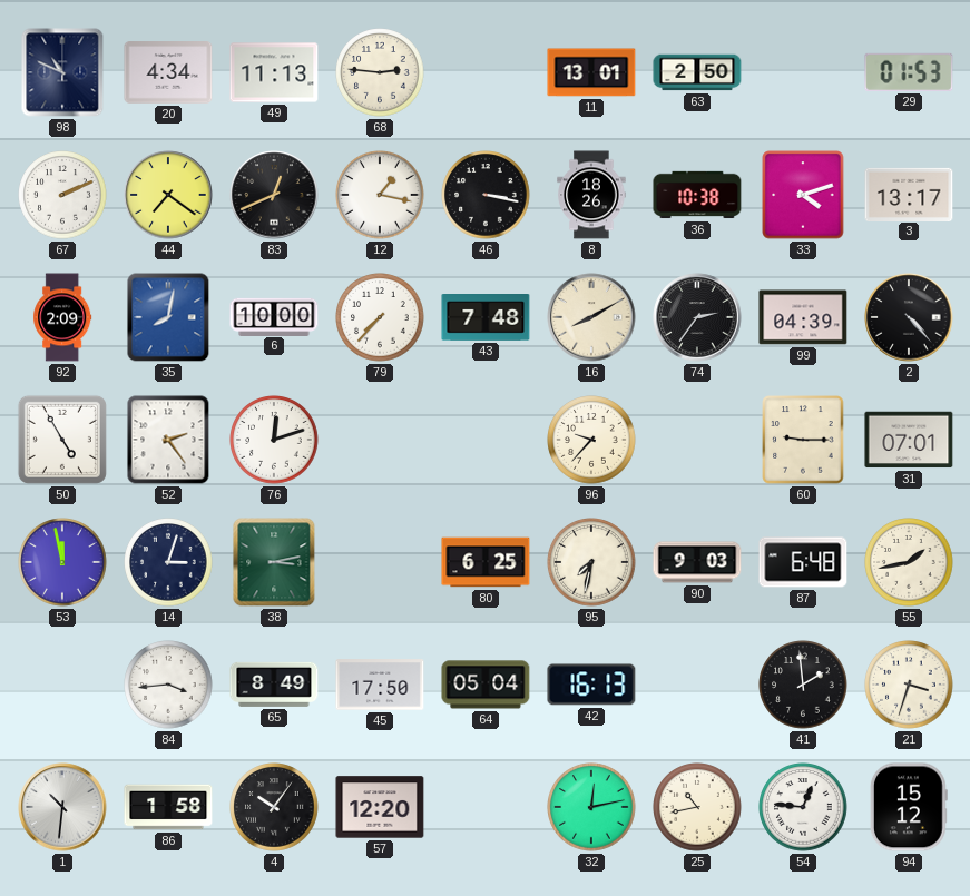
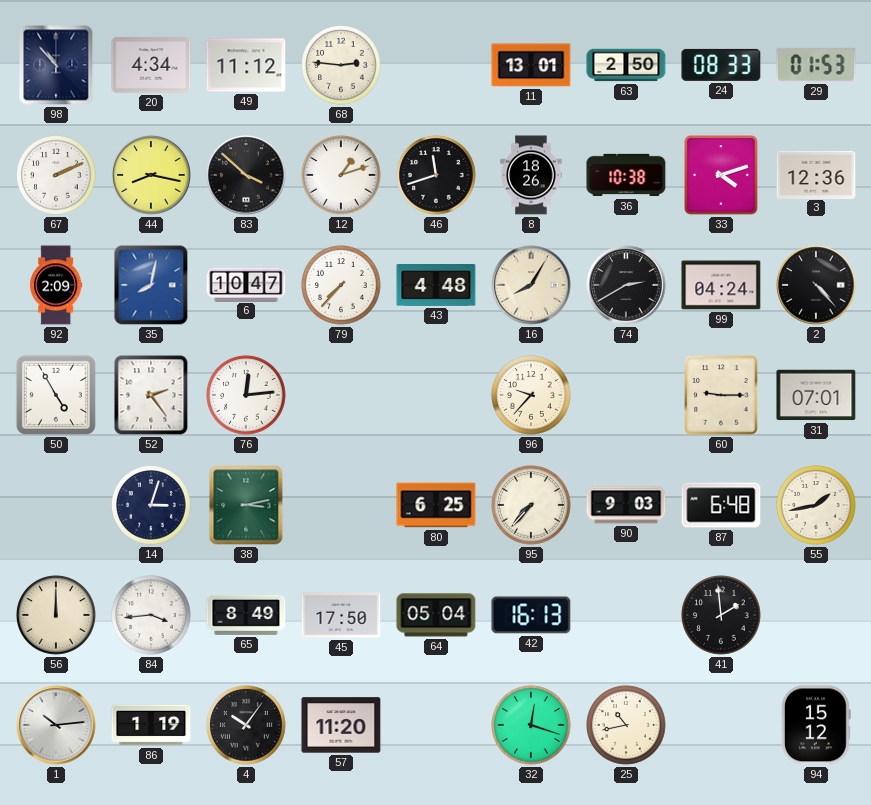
98: 10:49 -> 10:53 (56, 65)
49: 11:13 -> 11:12 (246, 65)
24: none -> 08:33 (721, 65)
44: 7:21 -> 8:17 (151, 175)
83: 12:41 -> 3:52 (246, 175)
12: 1:17 -> 1:12 (341, 175)
46: 3:17 -> 11:42 (436, 175)
3: 13:17 -> 12:36 (816, 174)
6: 10:00 -> 10:47 (246, 284)
43: 7:48 -> 4:48 (436, 286)
16: 8:10 -> 8:05 (531, 285)
74: 2:36 -> 2:40 (626, 285)
99: 04:39 -> 04:24 (721, 285)
76: 12:12 -> 12:14 (246, 395)
53: 11:58 -> none (62, 562)
95: 7:32 -> 7:37 (531, 505)
56: none -> 12:00 (56, 615)
21: 3:33 -> none (909, 685)
1: 10:31 -> 10:14 (56, 725)
86: 1:58 -> 1:19 (151, 725)
57: 12:20 -> 11:20 (341, 725)
32: 12:13 -> 12:18 (531, 725)
54: 12:46 -> none (803, 807)
